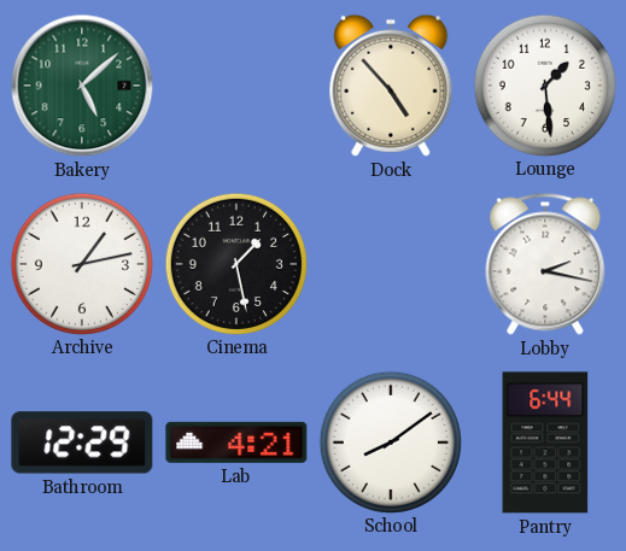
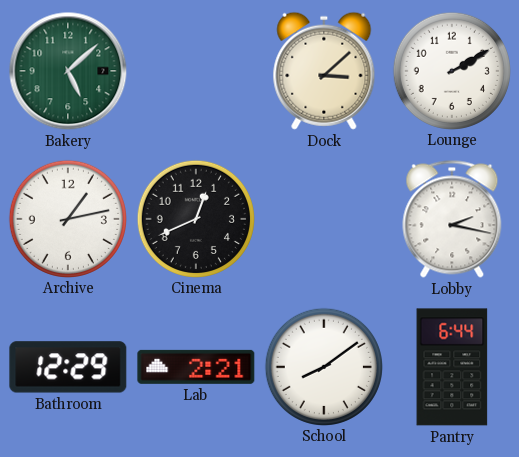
Dock: 4:53 -> 3:08 (324, 71)
Lounge: 1:29 -> 2:10 (451, 70)
Cinema: 1:28 -> 12:41 (195, 218)
Lab: 4:21 -> 2:21 (196, 367)
